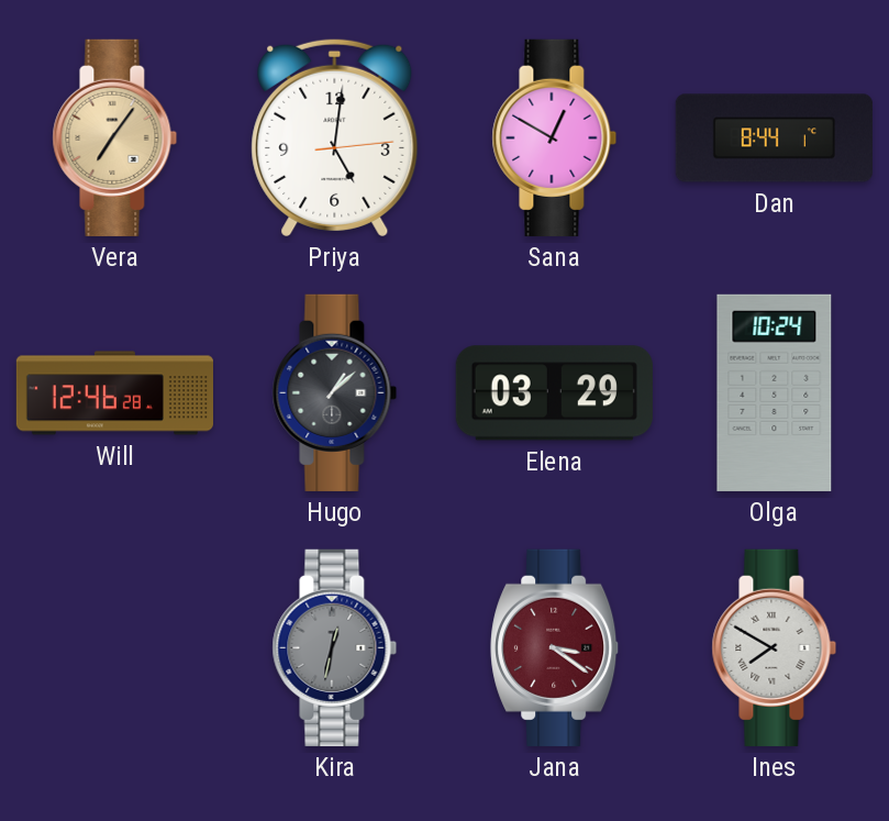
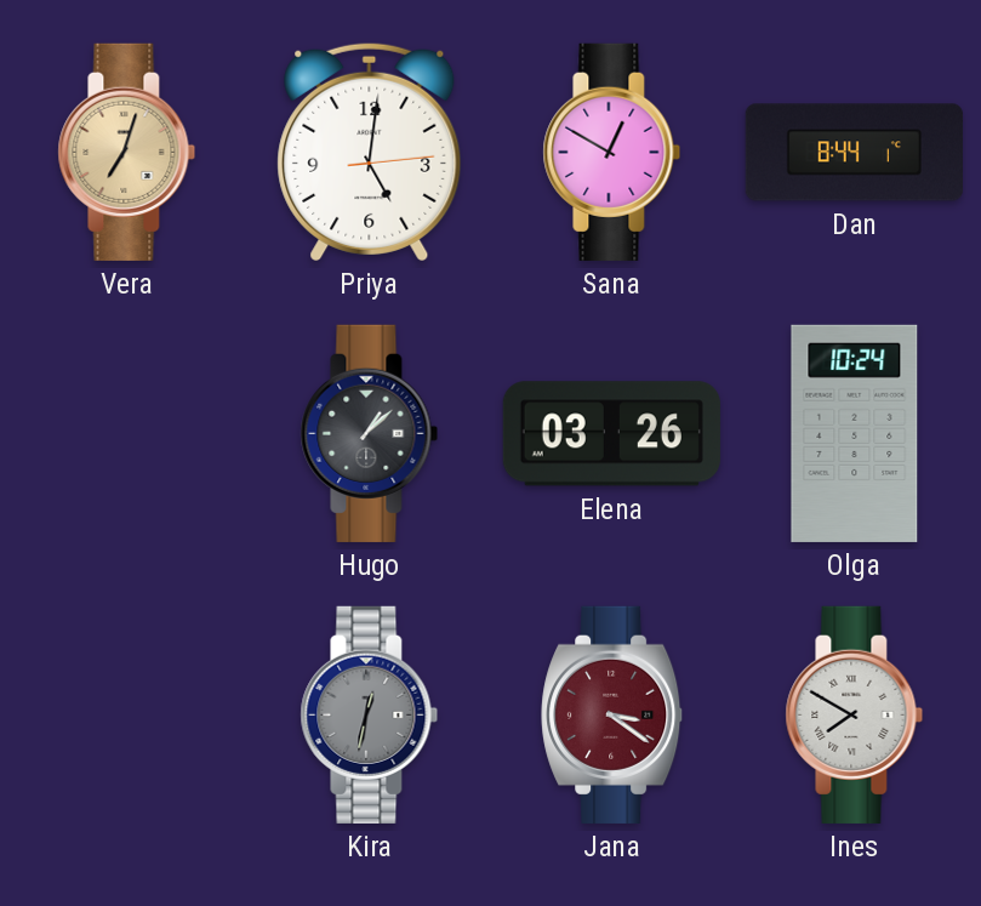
Vera: 7:06 -> 7:03 (127, 152)
Will: 12:46 -> none (114, 393)
Elena: 03:29 -> 03:26 (611, 434)
